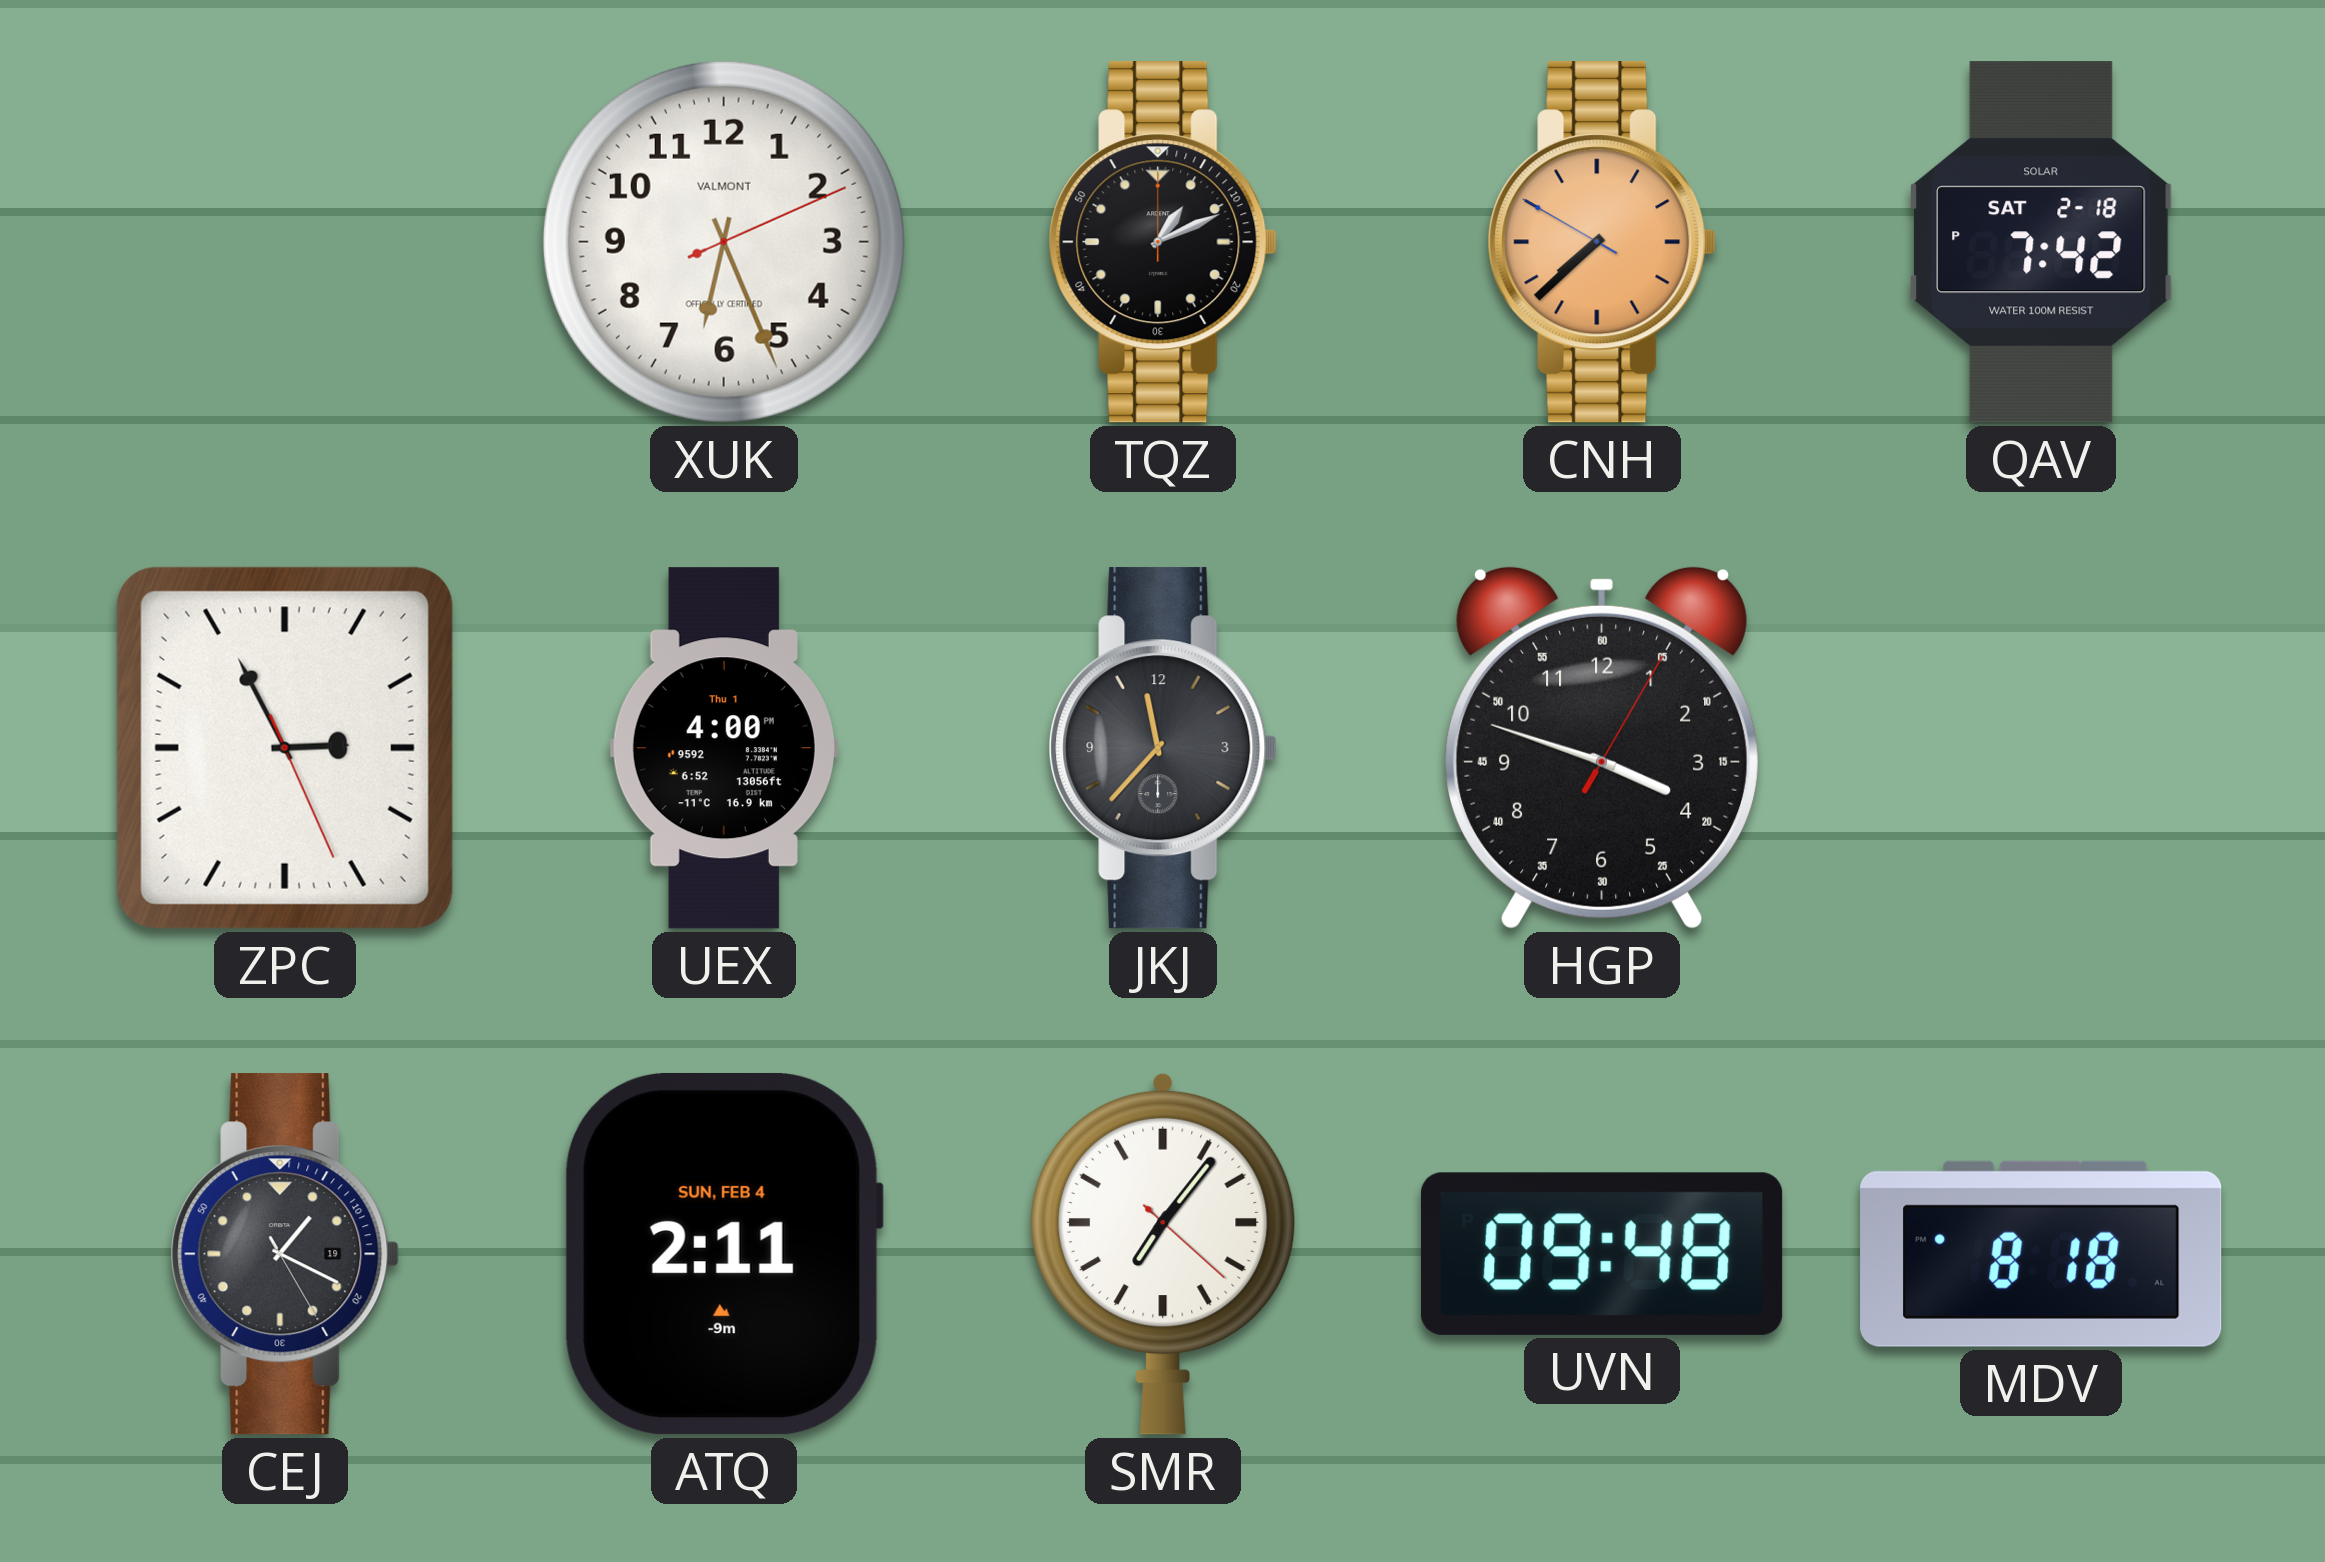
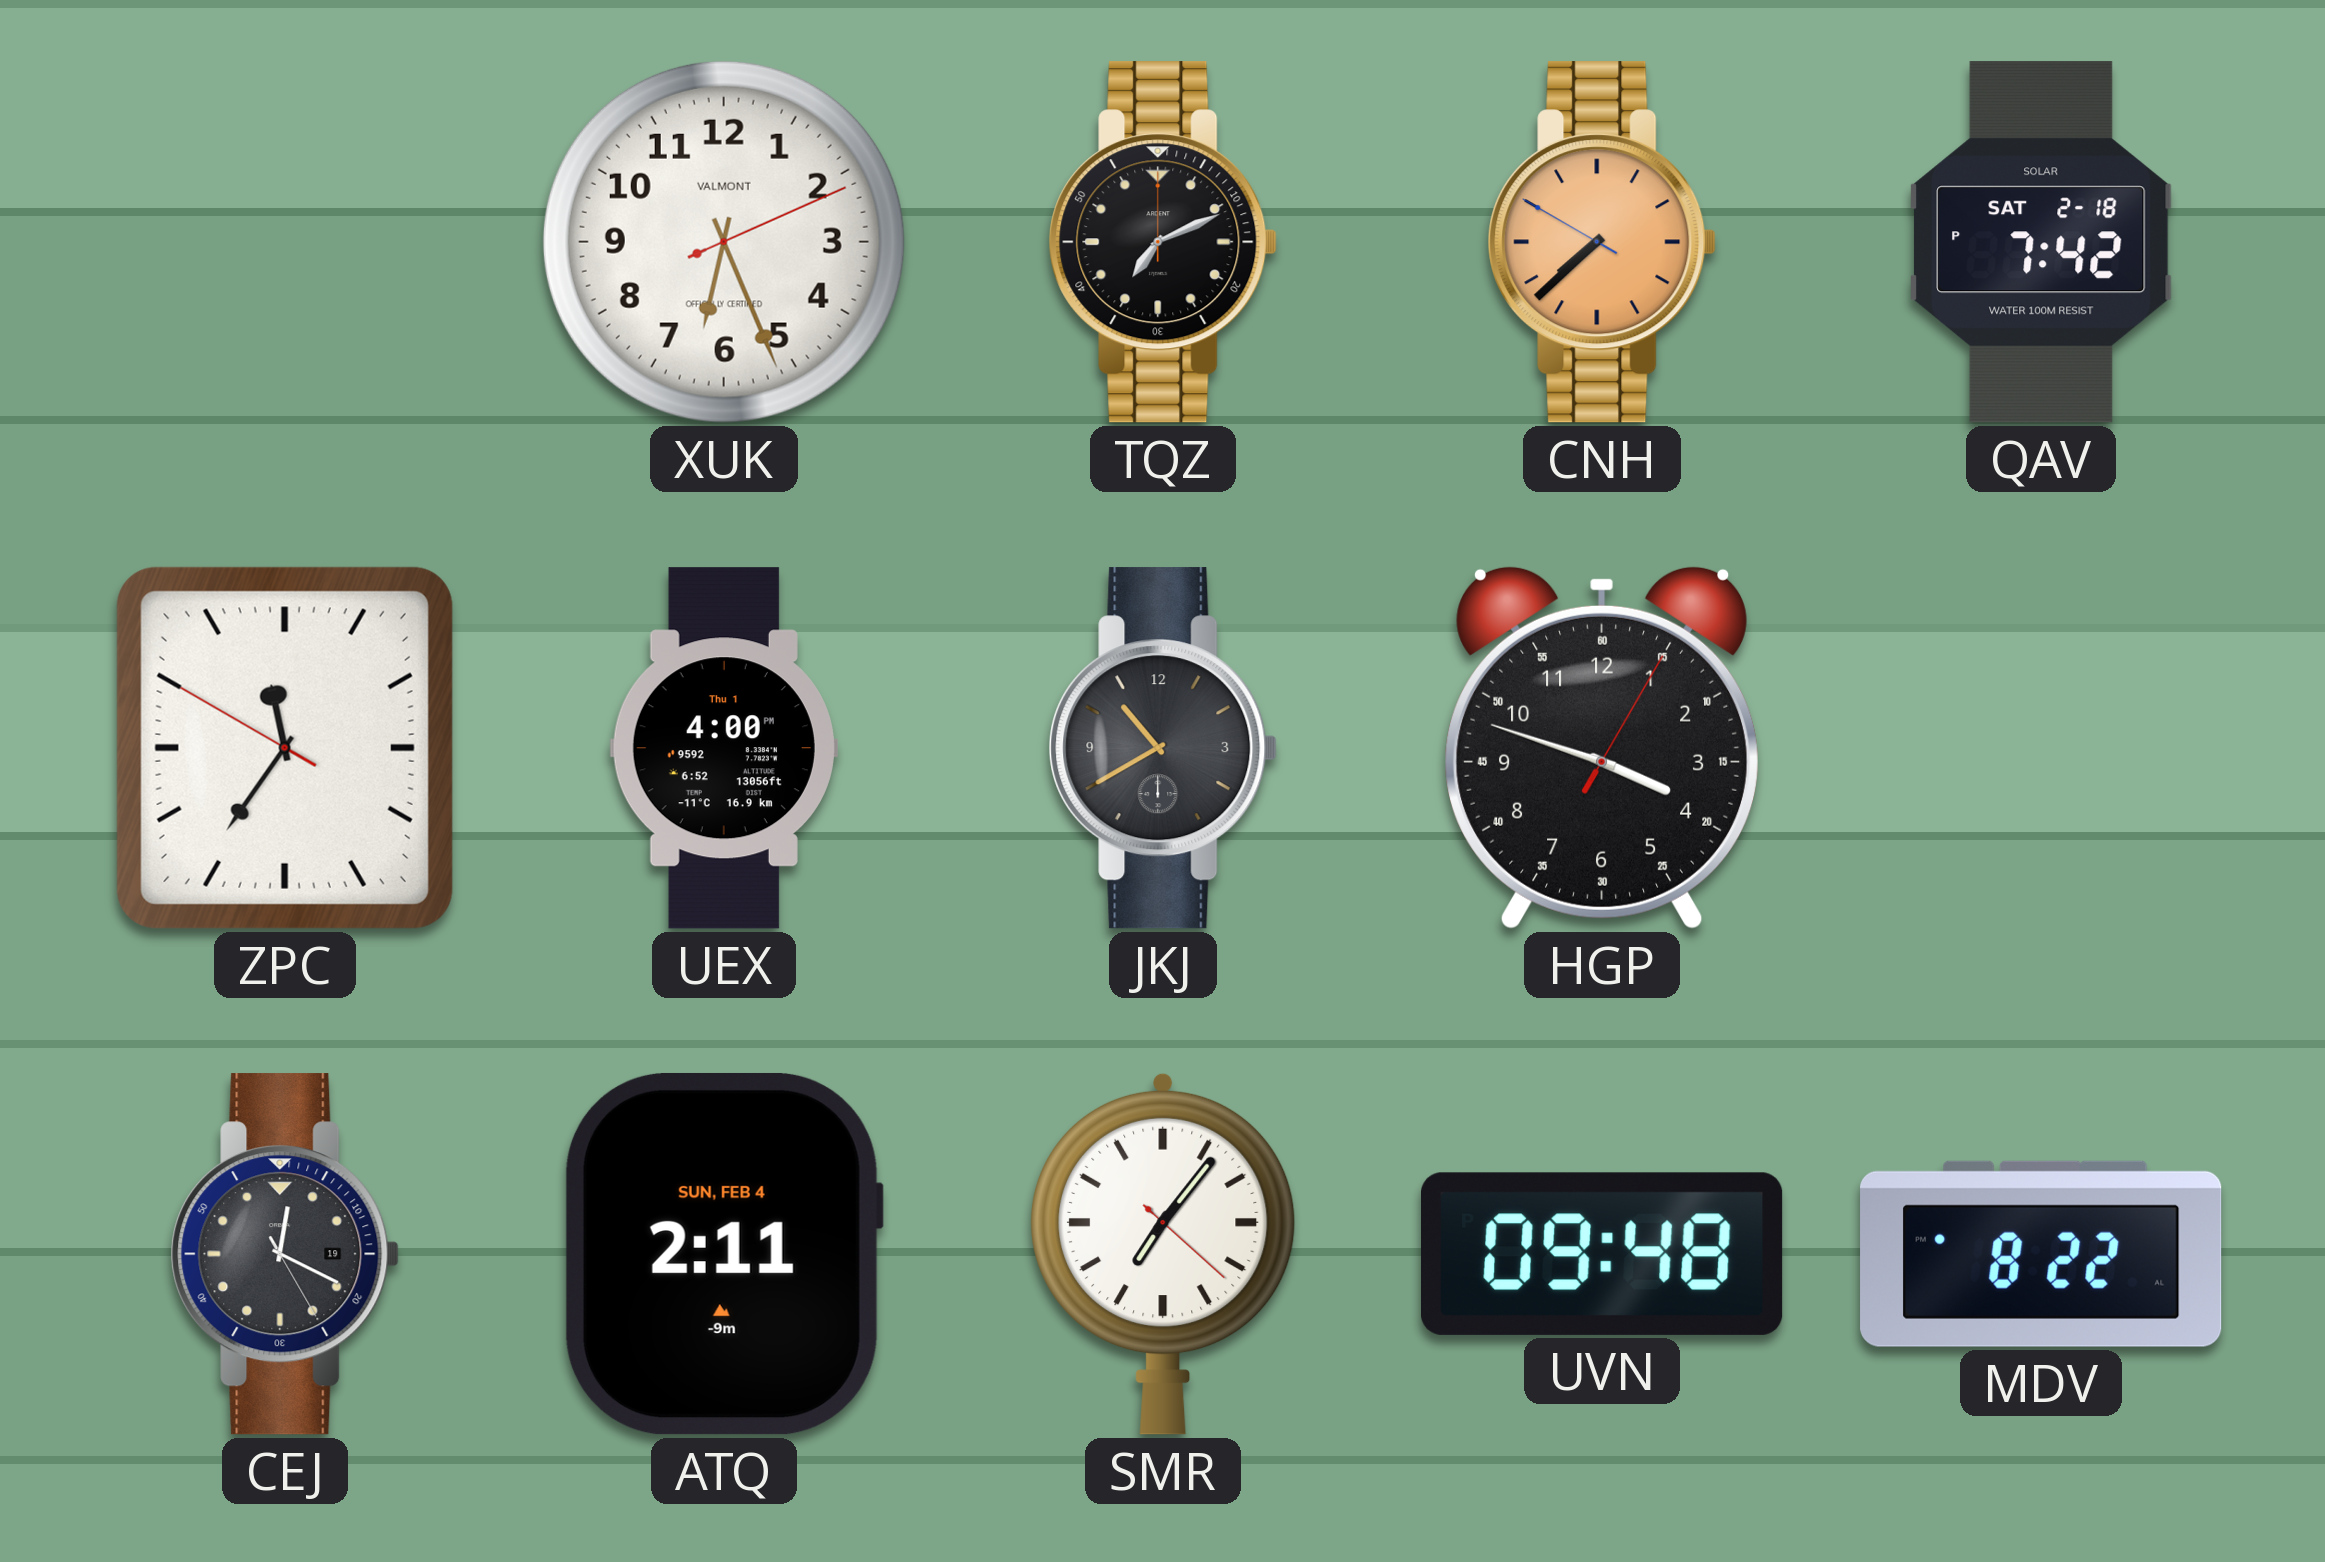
TQZ: 1:11 -> 7:11 (1163, 242)
ZPC: 2:55 -> 11:35 (285, 748)
JKJ: 11:37 -> 10:40 (1163, 748)
CEJ: 1:19 -> 12:19 (285, 1254)
MDV: 8:18 -> 8:22 (2041, 1254)
